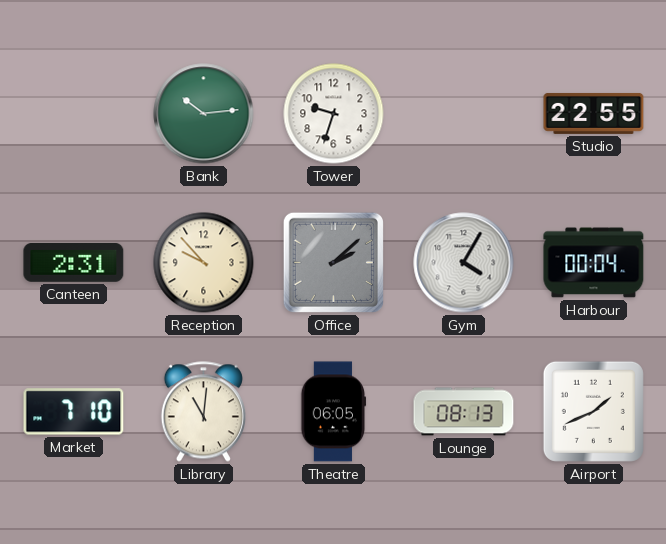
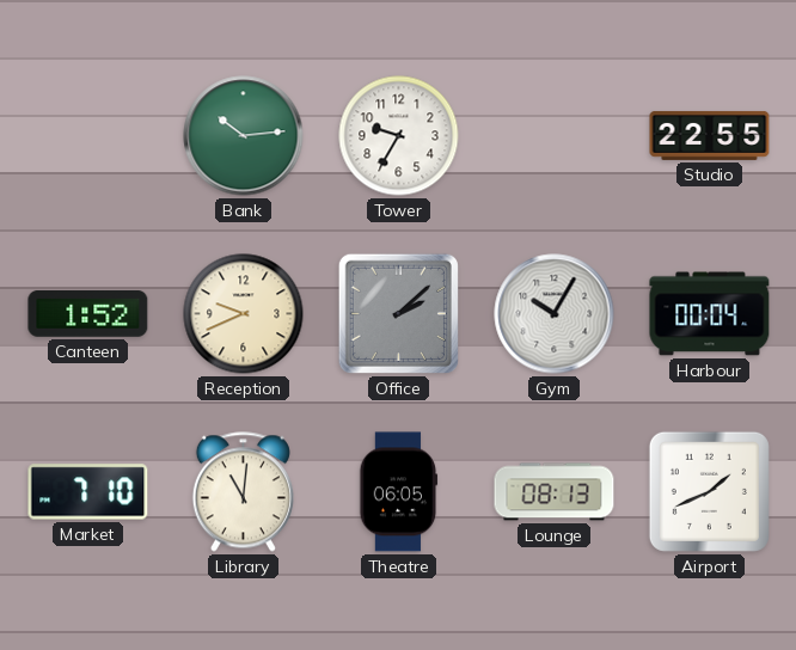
Tower: 9:33 -> 9:35 (399, 136)
Canteen: 2:31 -> 1:52 (88, 313)
Reception: 9:53 -> 9:41 (244, 314)
Gym: 4:05 -> 10:05 (555, 314)
